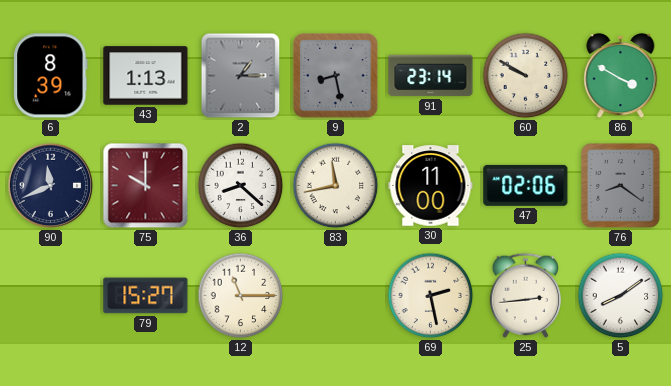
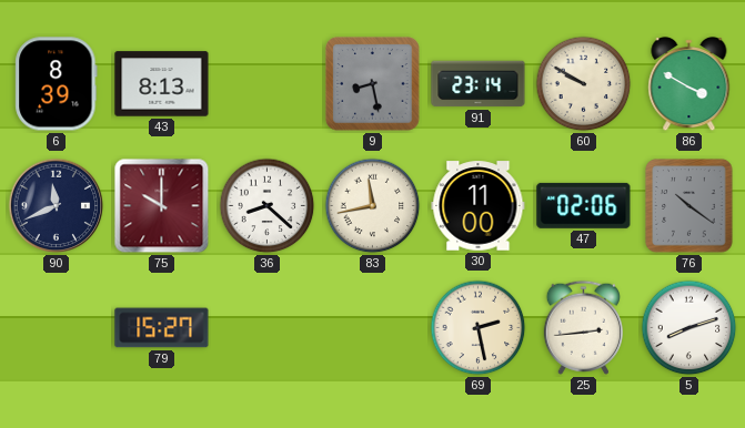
43: 1:13 -> 8:13 (162, 84)
2: 1:15 -> none (241, 76)
76: 8:21 -> 10:21 (689, 206)
12: 11:15 -> none (241, 296)
5: 8:09 -> 8:12 (689, 328)
